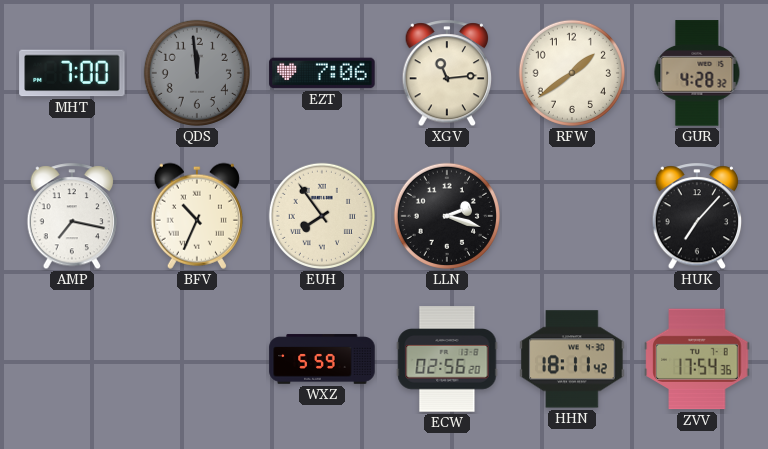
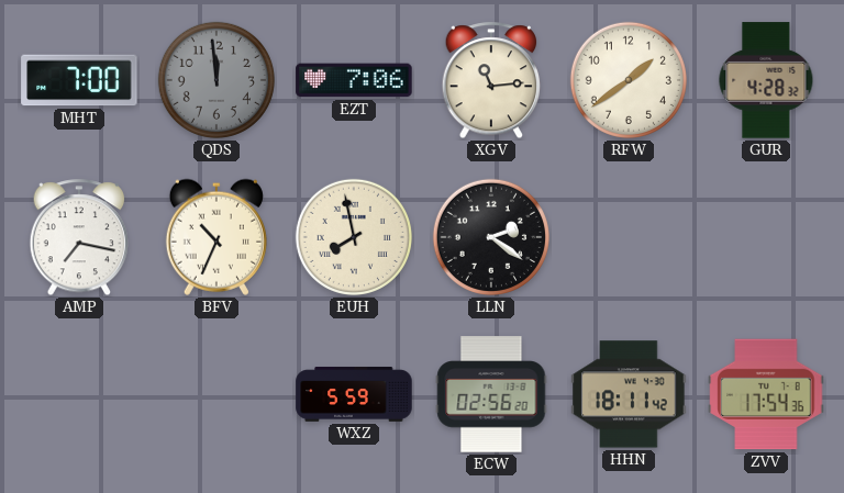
EUH: 7:54 -> 7:58 (354, 237)
LLN: 2:18 -> 2:21 (491, 237)
HUK: 7:07 -> none (697, 217)
